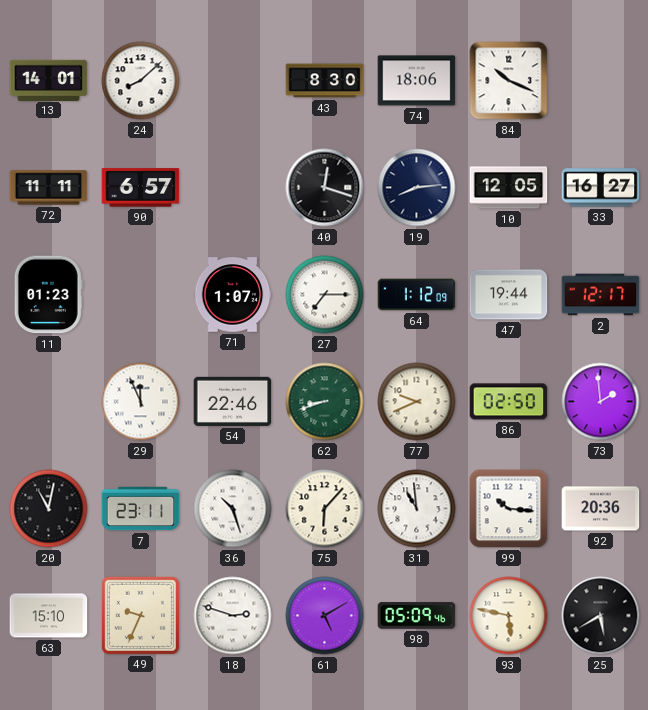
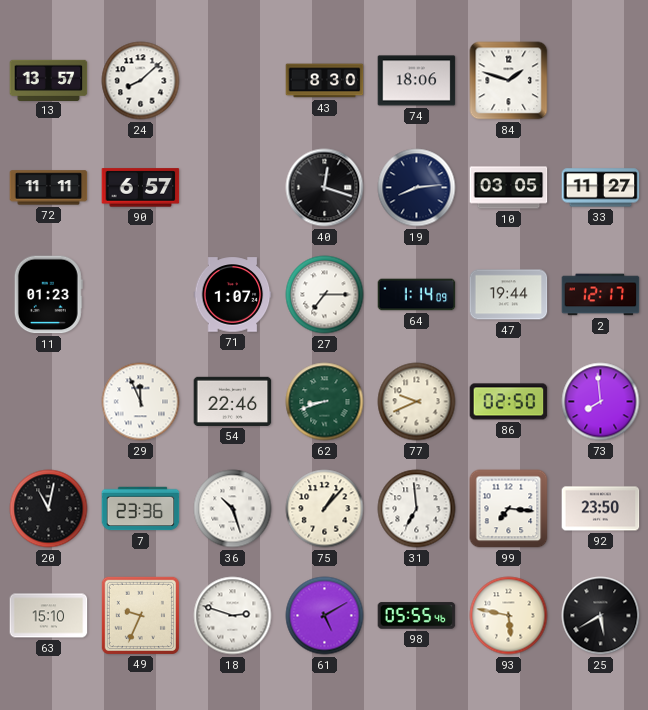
13: 14:01 -> 13:57 (49, 80)
84: 10:19 -> 1:48 (509, 81)
10: 12:05 -> 03:05 (509, 188)
33: 16:27 -> 11:27 (601, 188)
64: 1:12 -> 1:14 (417, 295)
73: 1:59 -> 7:59 (601, 402)
7: 23:11 -> 23:36 (141, 509)
75: 6:07 -> 1:07 (325, 509)
31: 10:59 -> 6:59 (417, 509)
99: 10:16 -> 7:16 (509, 509)
92: 20:36 -> 23:50 (601, 509)
98: 05:09 -> 05:55 (417, 616)
